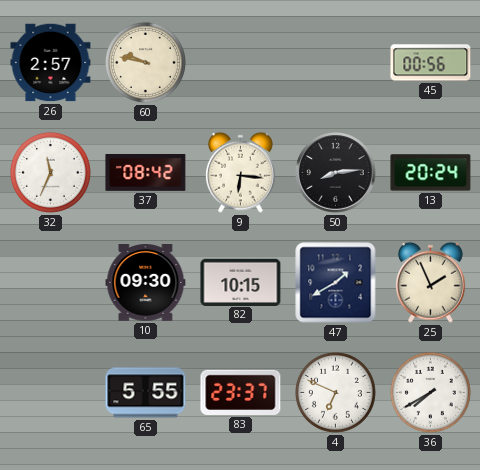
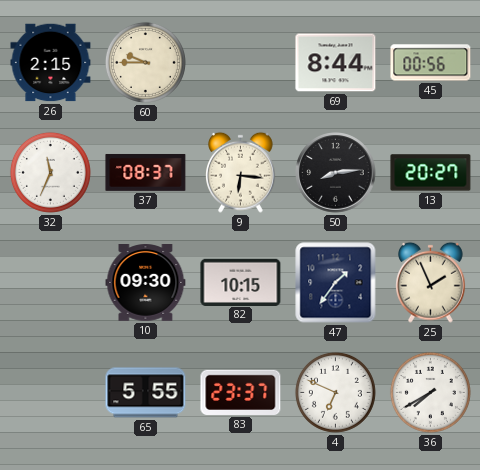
26: 2:57 -> 2:15 (51, 63)
60: 9:47 -> 9:45 (145, 62)
69: none -> 8:44 (336, 63)
37: 08:42 -> 08:37 (146, 172)
13: 20:24 -> 20:27 (431, 173)
47: 1:40 -> 1:36 (336, 283)
